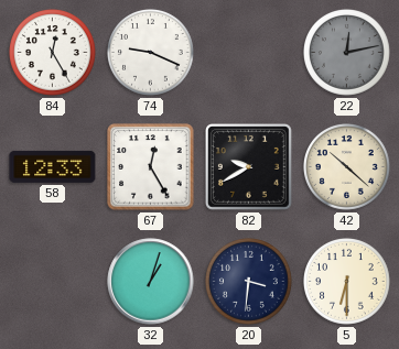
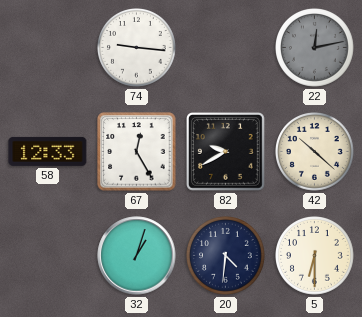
84: 12:25 -> none (53, 53)
74: 9:19 -> 9:16 (137, 48)
20: 3:31 -> 4:31 (226, 256)
